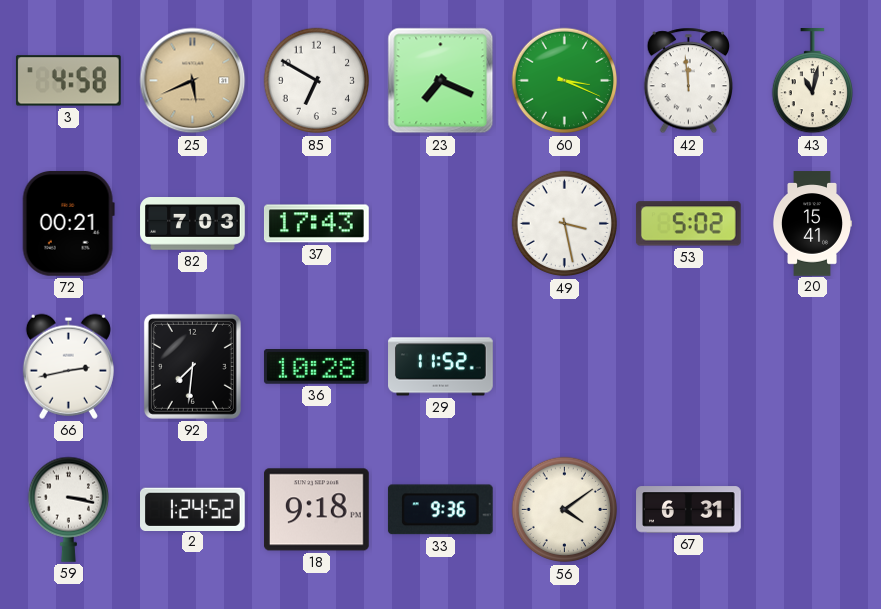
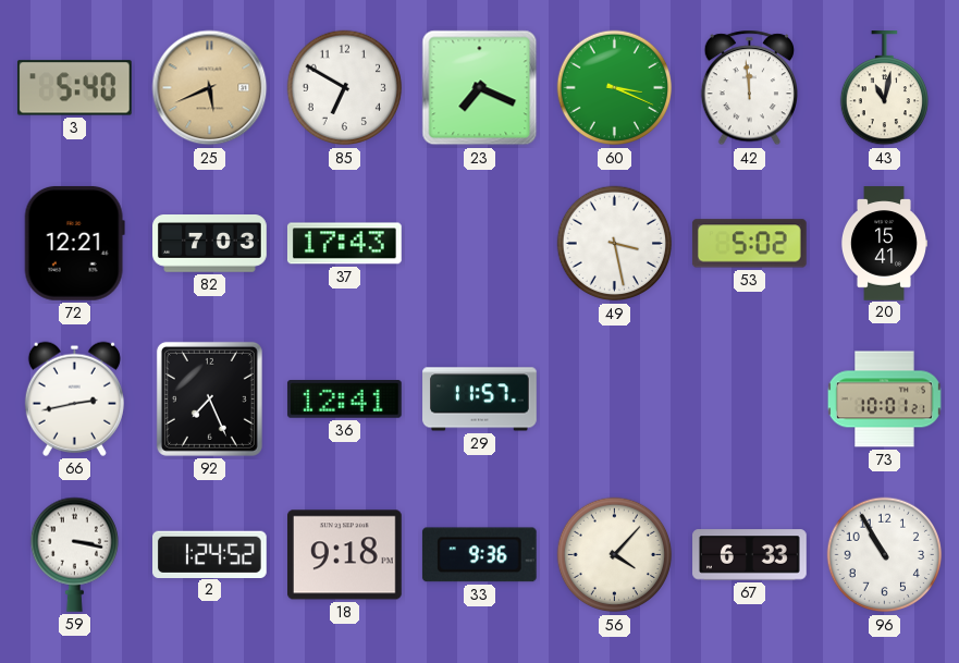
3: 4:58 -> 5:40 (74, 88)
72: 00:21 -> 12:21 (74, 243)
92: 7:31 -> 7:26 (209, 398)
36: 10:28 -> 12:41 (344, 400)
29: 11:52 -> 11:57 (480, 400)
73: none -> 10:01 (884, 400)
56: 4:09 -> 4:07 (615, 555)
67: 6:31 -> 6:33 (750, 555)
96: none -> 10:55 (885, 555)
